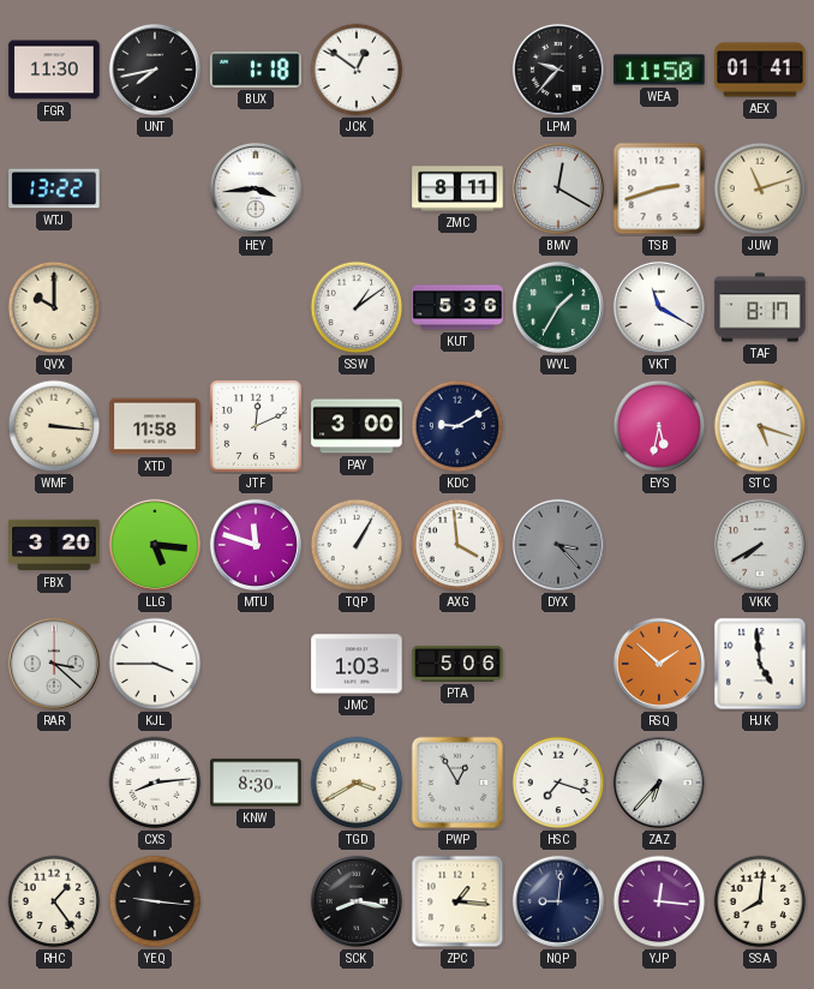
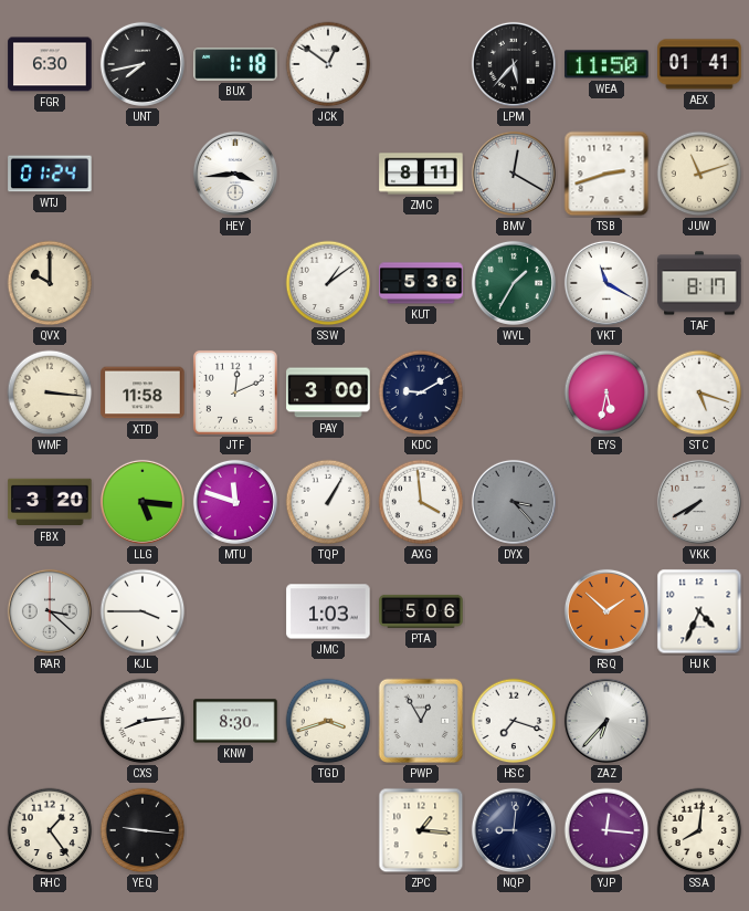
FGR: 11:30 -> 6:30 (50, 64)
LPM: 9:37 -> 5:37 (514, 64)
WTJ: 13:22 -> 01:24 (50, 174)
HJK: 4:59 -> 4:34 (699, 611)
TGD: 3:40 -> 3:42 (328, 721)
SCK: 8:17 -> none (357, 901)
